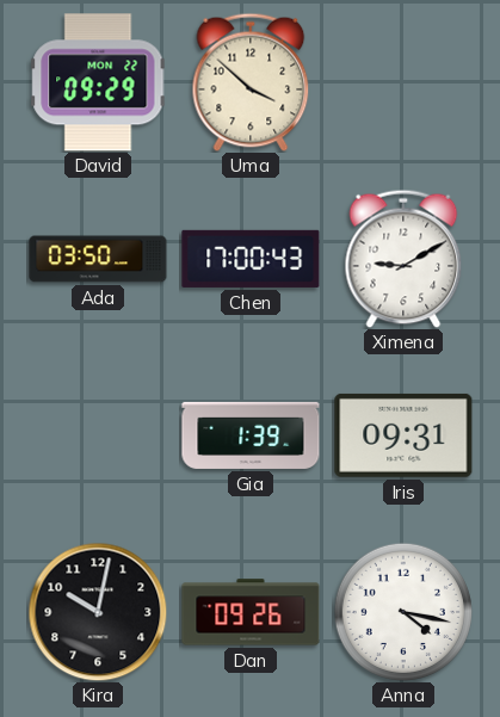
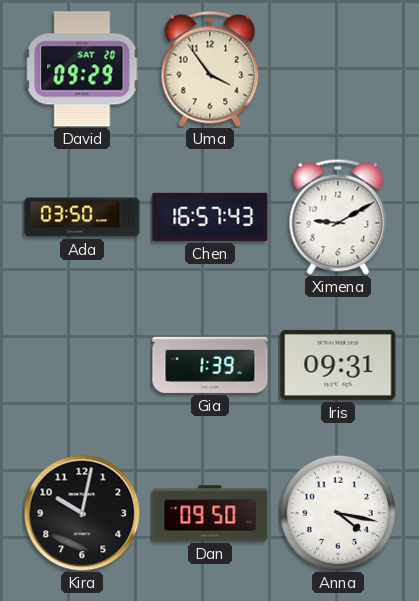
David date: MON 22 -> SAT 20 (82, 69)
Uma: 3:52 -> 3:54 (210, 69)
Chen: 17:00 -> 16:57 (210, 217)
Dan: 09:26 -> 09:50 (210, 513)
